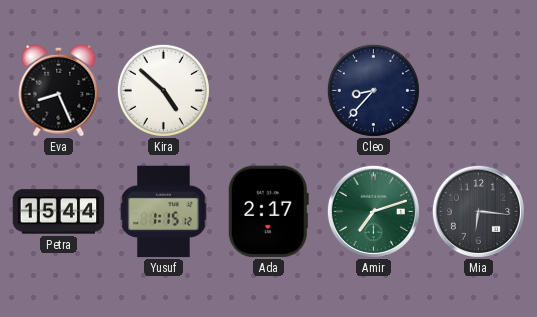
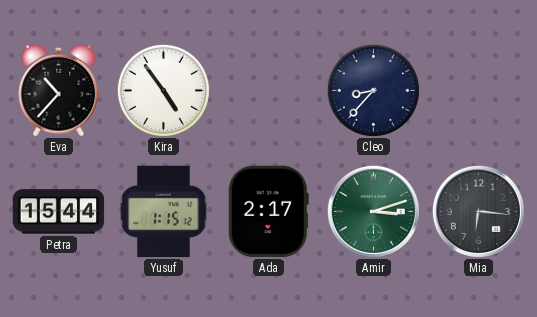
Eva: 8:26 -> 10:37 (59, 90)
Kira: 4:52 -> 4:54 (163, 90)
Amir: 7:12 -> 3:12 (373, 211)
